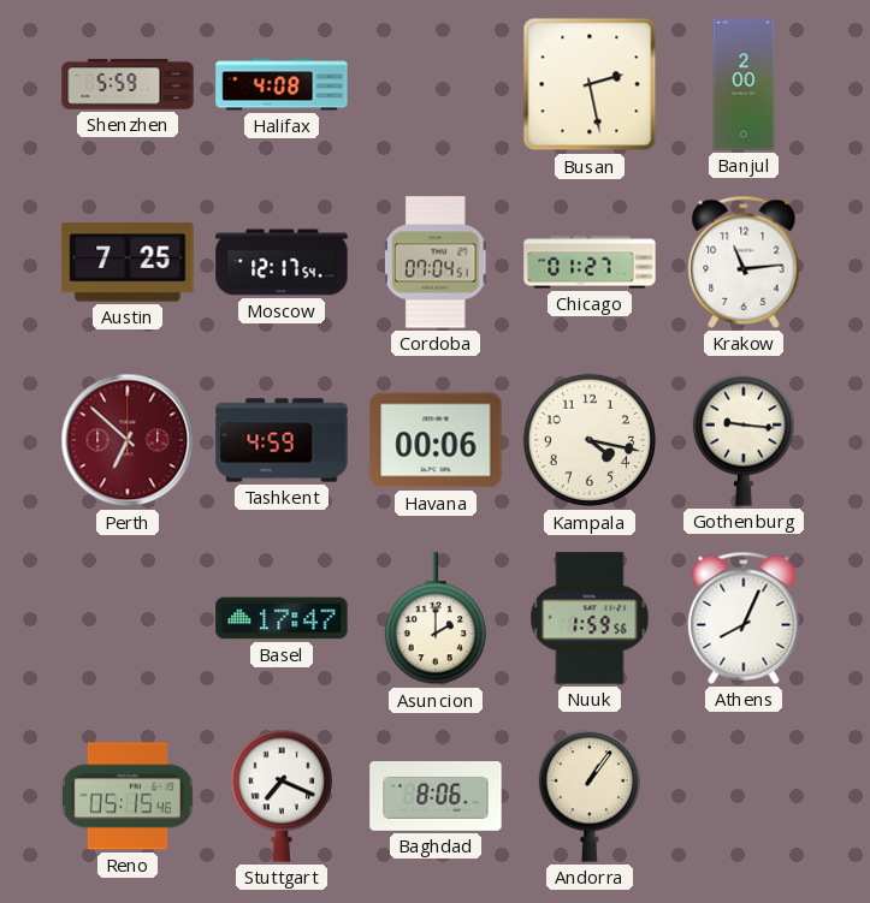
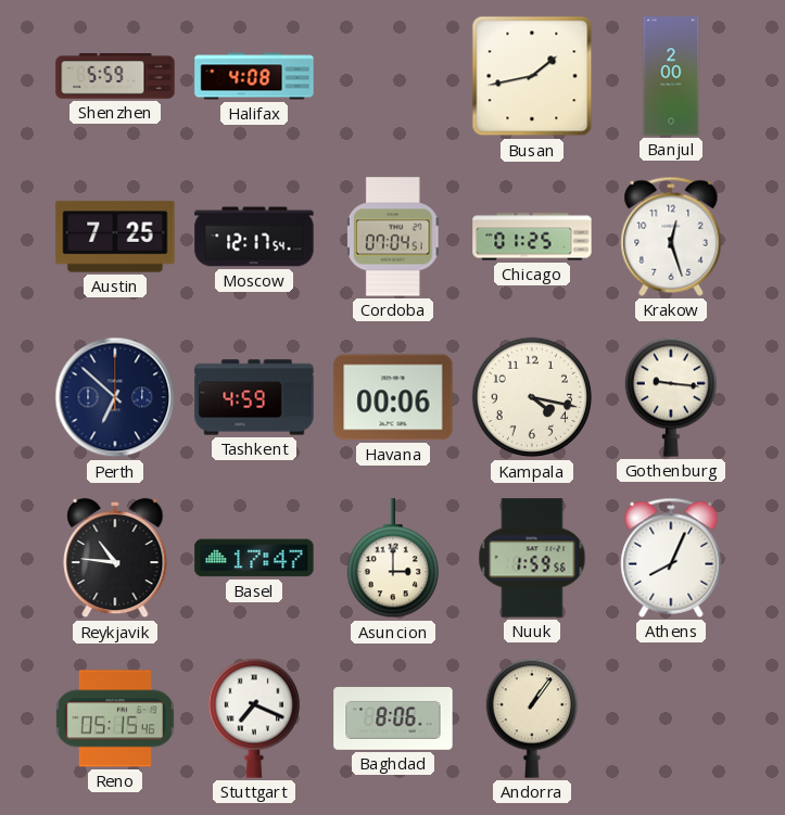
Busan: 2:28 -> 1:43 (532, 76)
Chicago: 01:27 -> 01:25 (532, 237)
Krakow: 11:14 -> 12:27 (671, 237)
Perth dial: burgundy -> navy (115, 397)
Reykjavik: none -> 10:46 (115, 558)
Asuncion: 2:00 -> 3:00 (393, 559)
